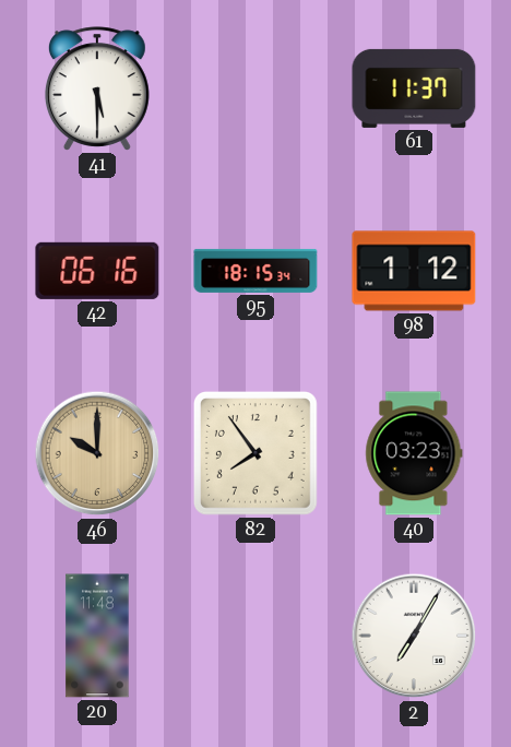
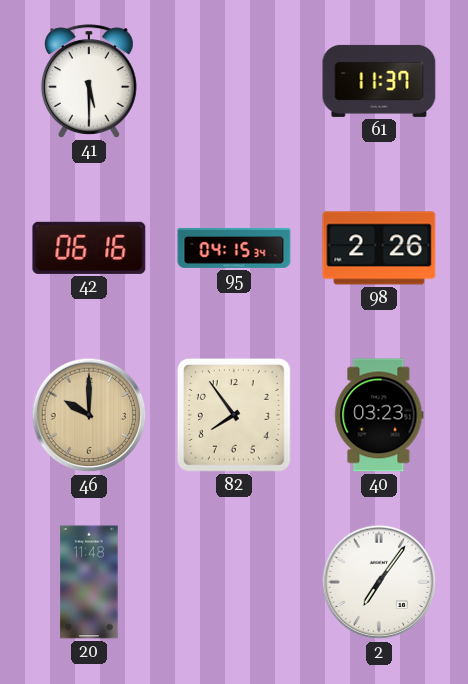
95: 18:15 -> 04:15 (234, 248)
98: 1:12 -> 2:26 (379, 248)
2: 7:05 -> 7:06 (379, 582)
